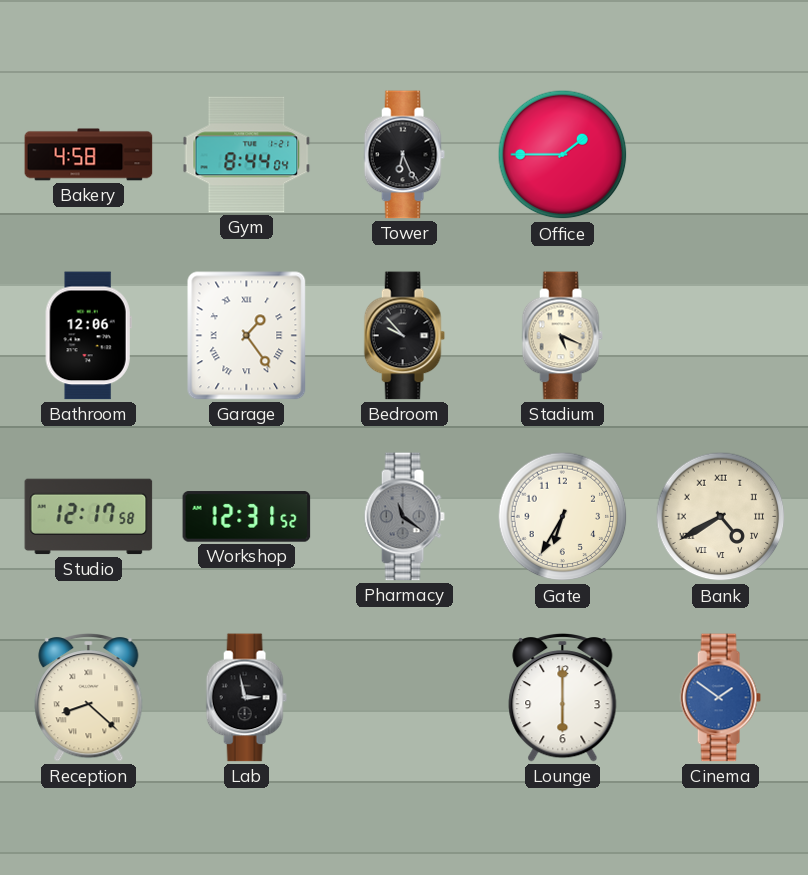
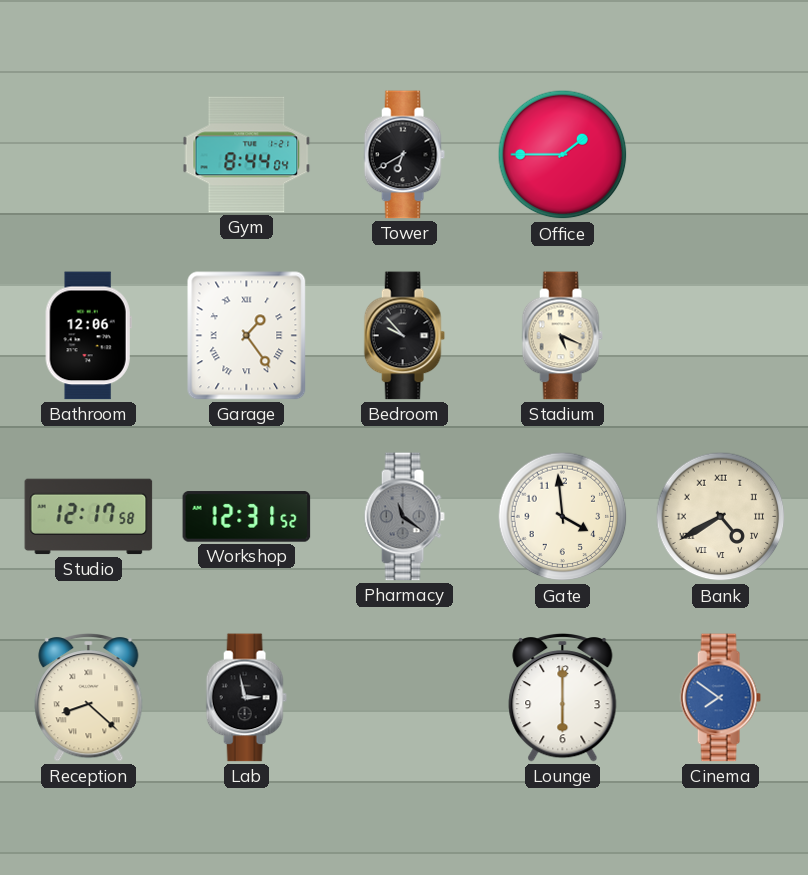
Bakery: 4:58 -> none (89, 155)
Tower: 6:26 -> 6:40 (404, 155)
Gate: 6:35 -> 3:59 (563, 517)
Cinema: 1:51 -> 7:51 (720, 698)
